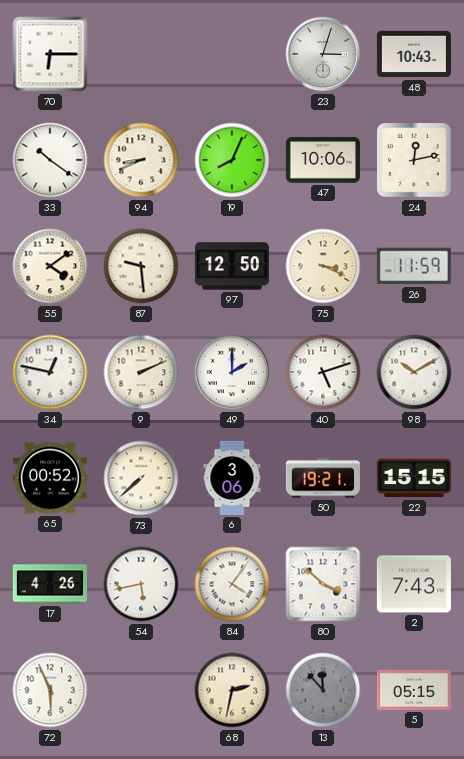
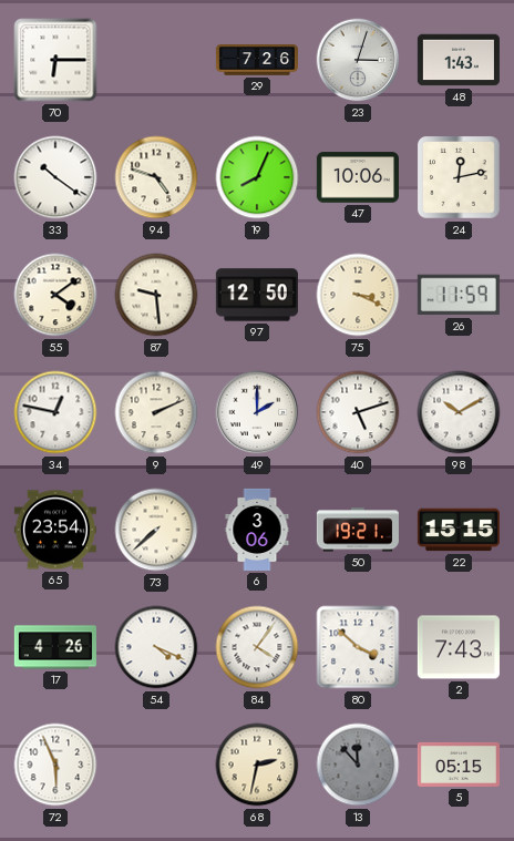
29: none -> 7:26 (257, 60)
48: 10:43 -> 1:43 (459, 60)
94: 8:41 -> 4:48 (156, 177)
65: 00:52 -> 23:54 (55, 530)
54: 5:43 -> 4:19 (156, 647)
